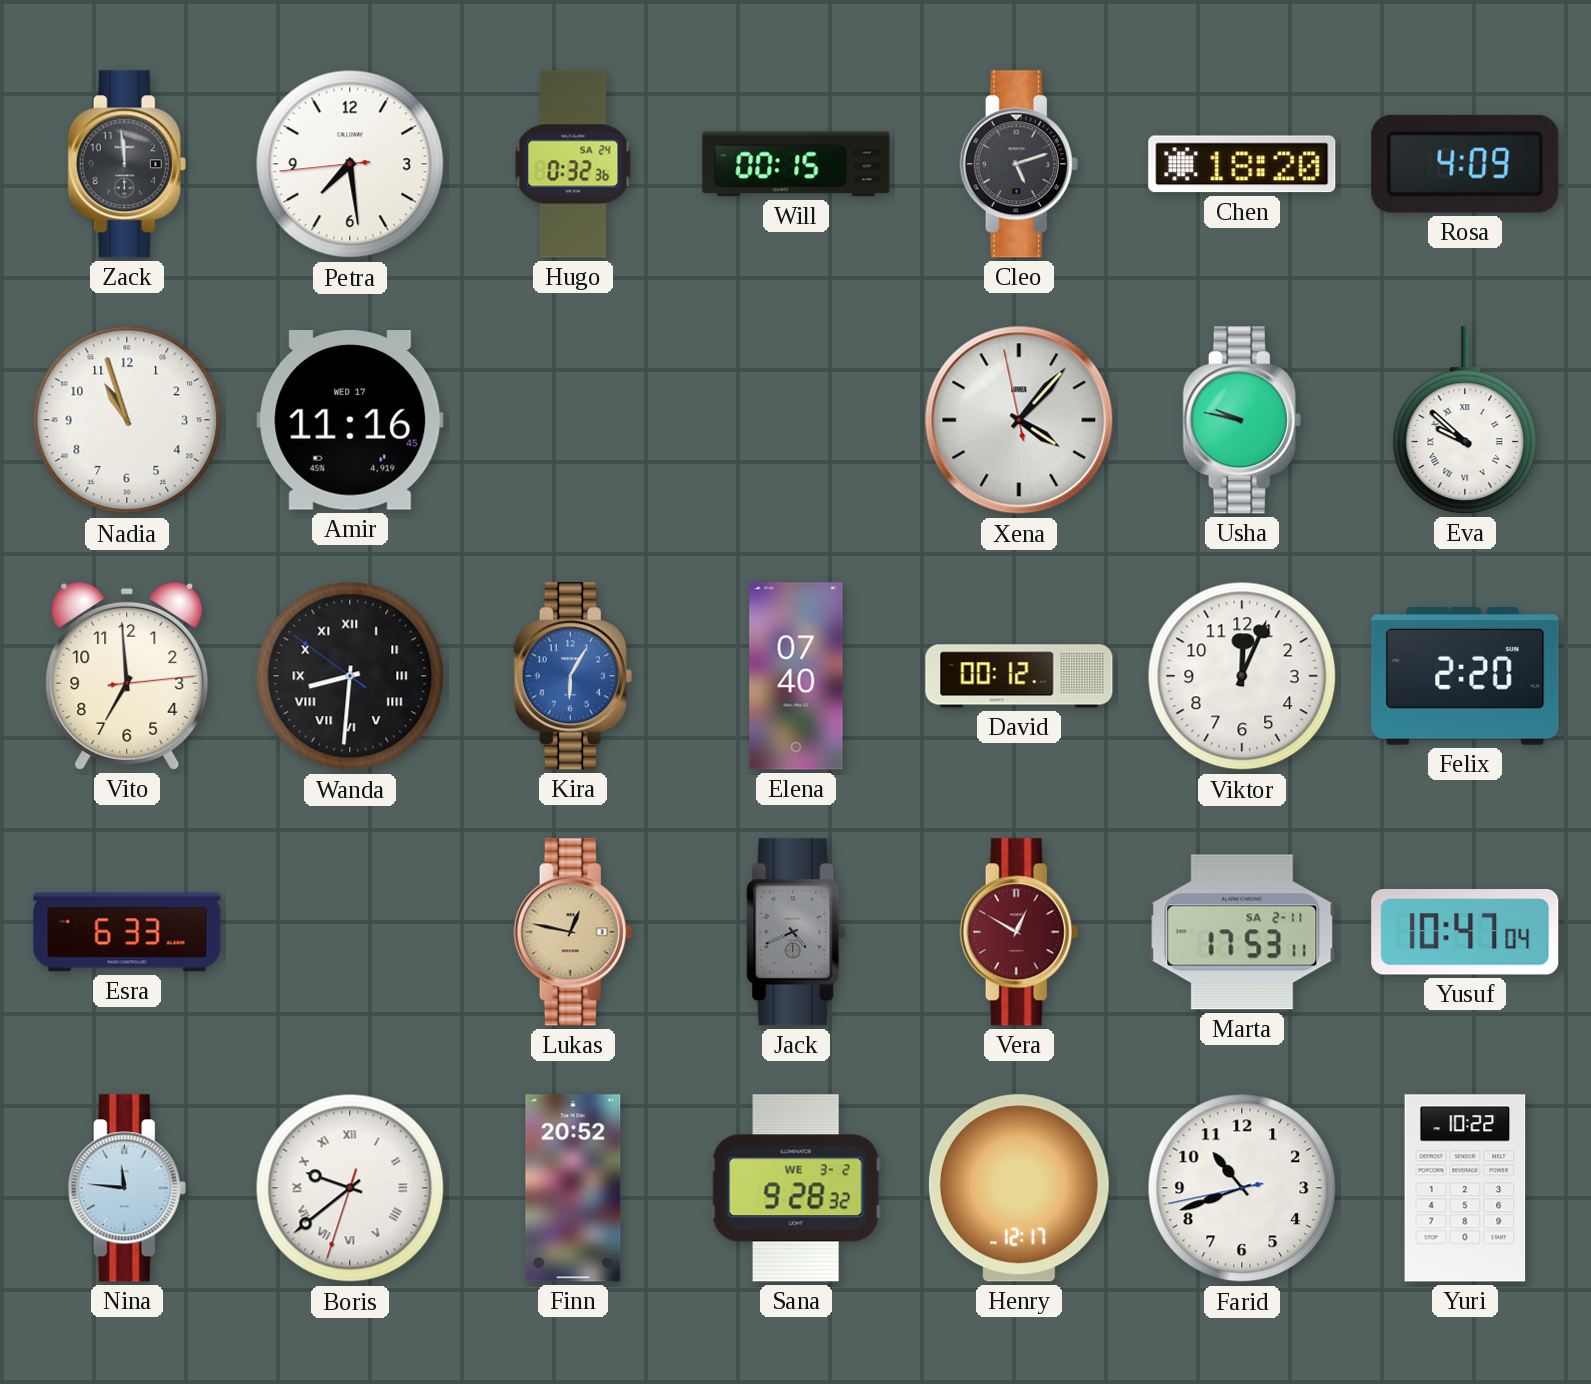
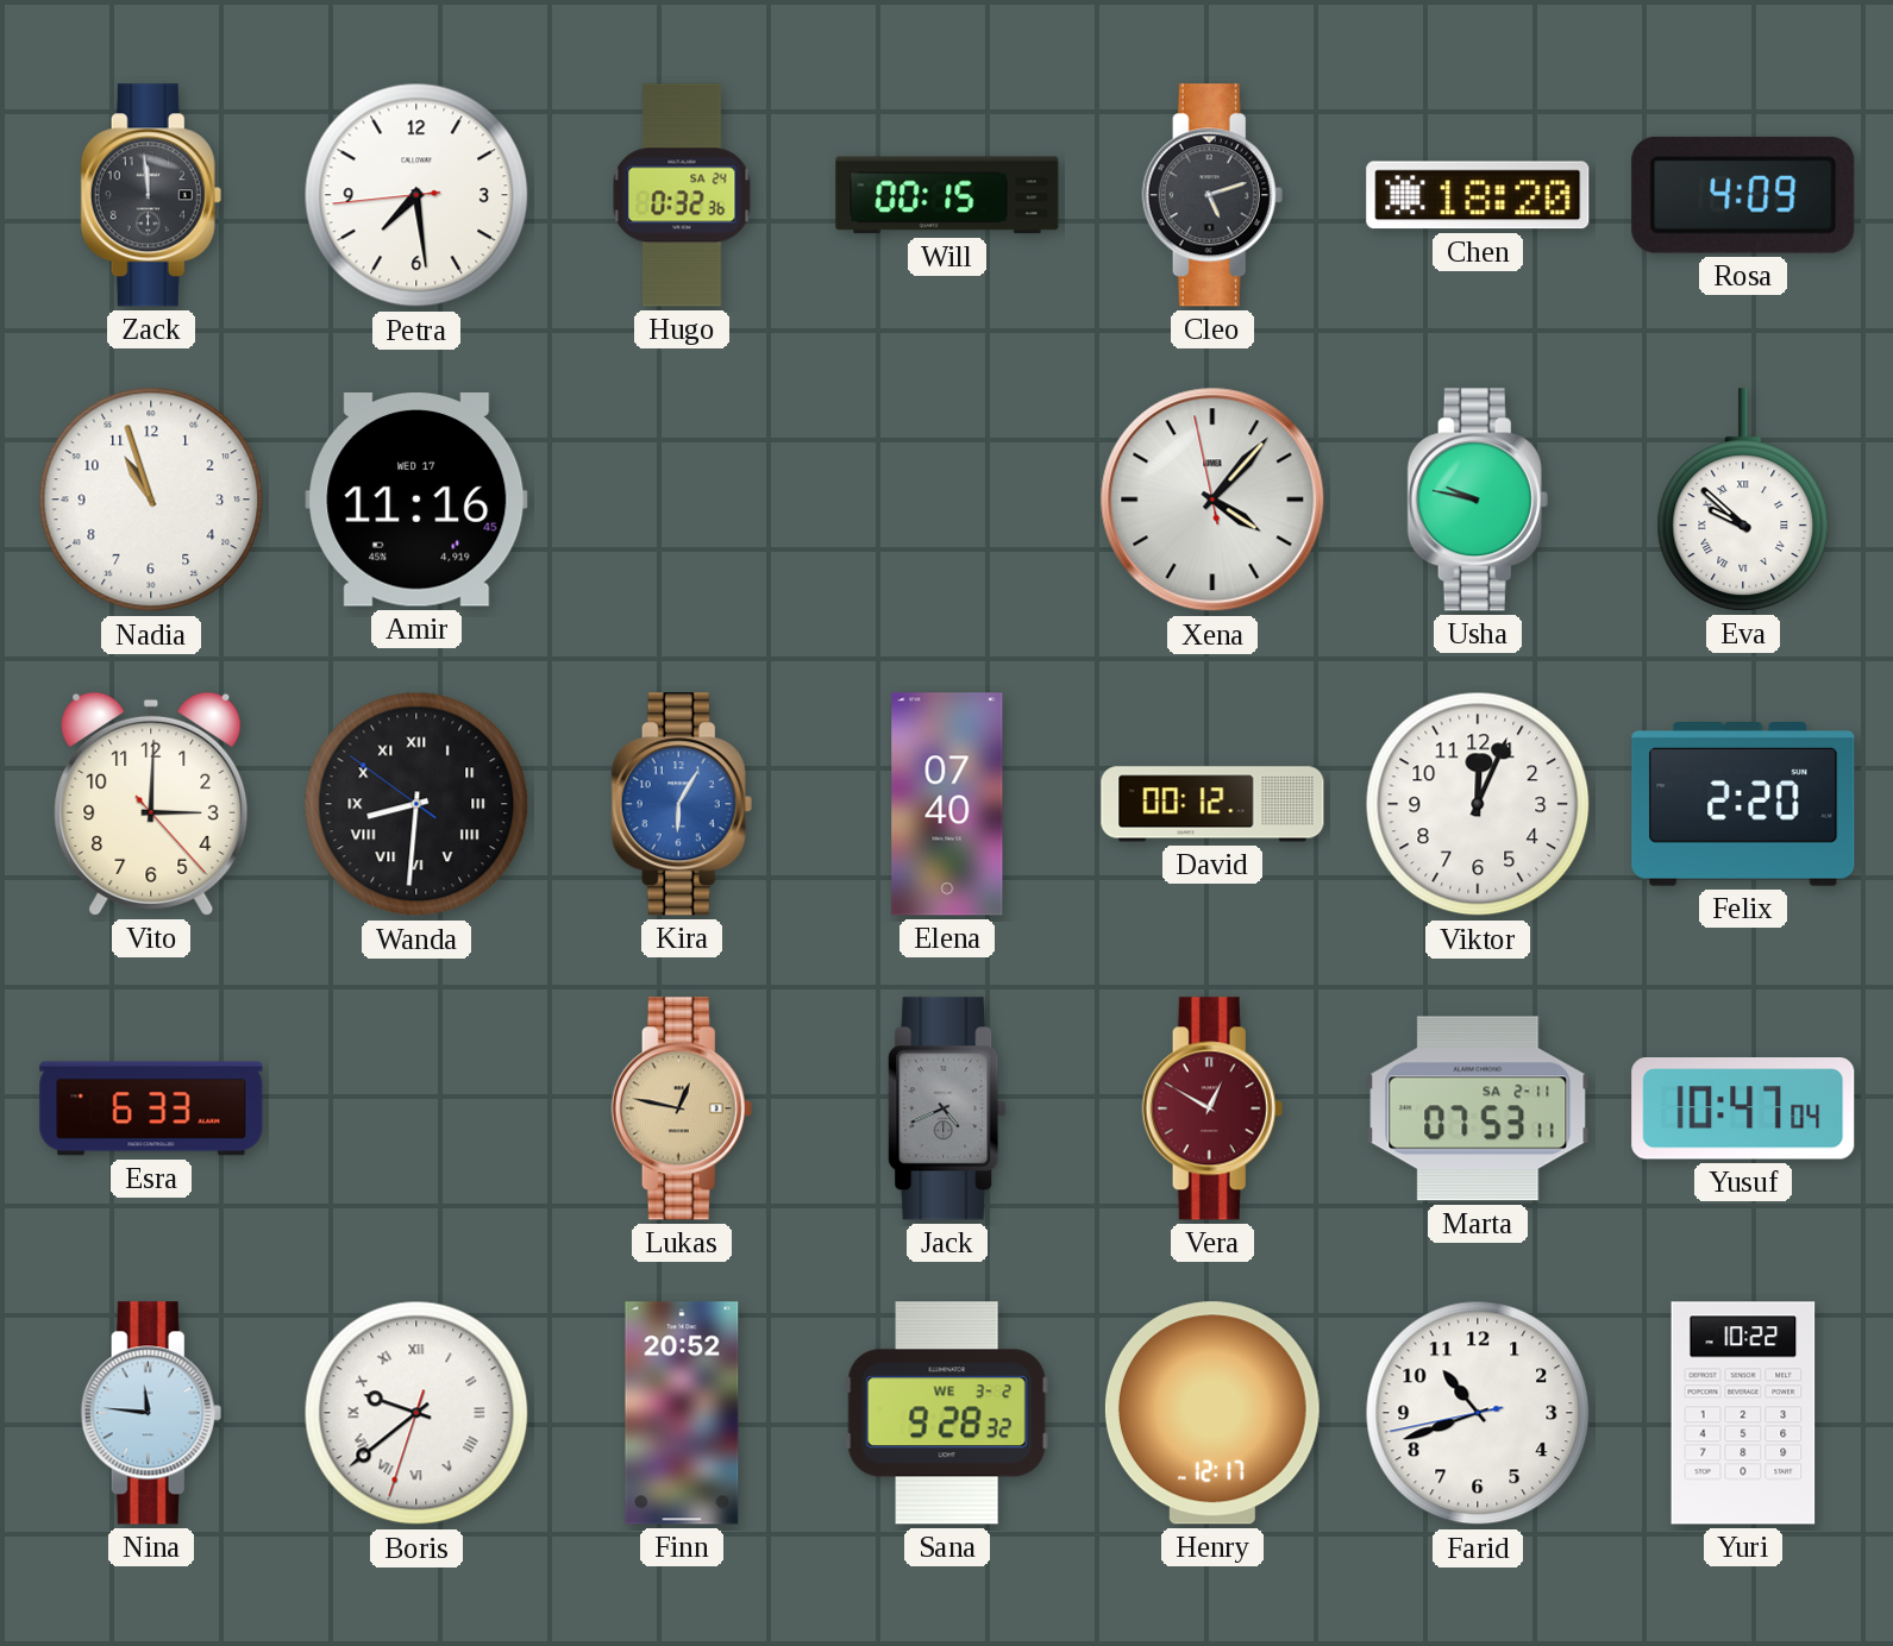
Vito: 6:59 -> 3:00 (151, 804)
Marta: 17:53 -> 07:53 (1478, 1108)
